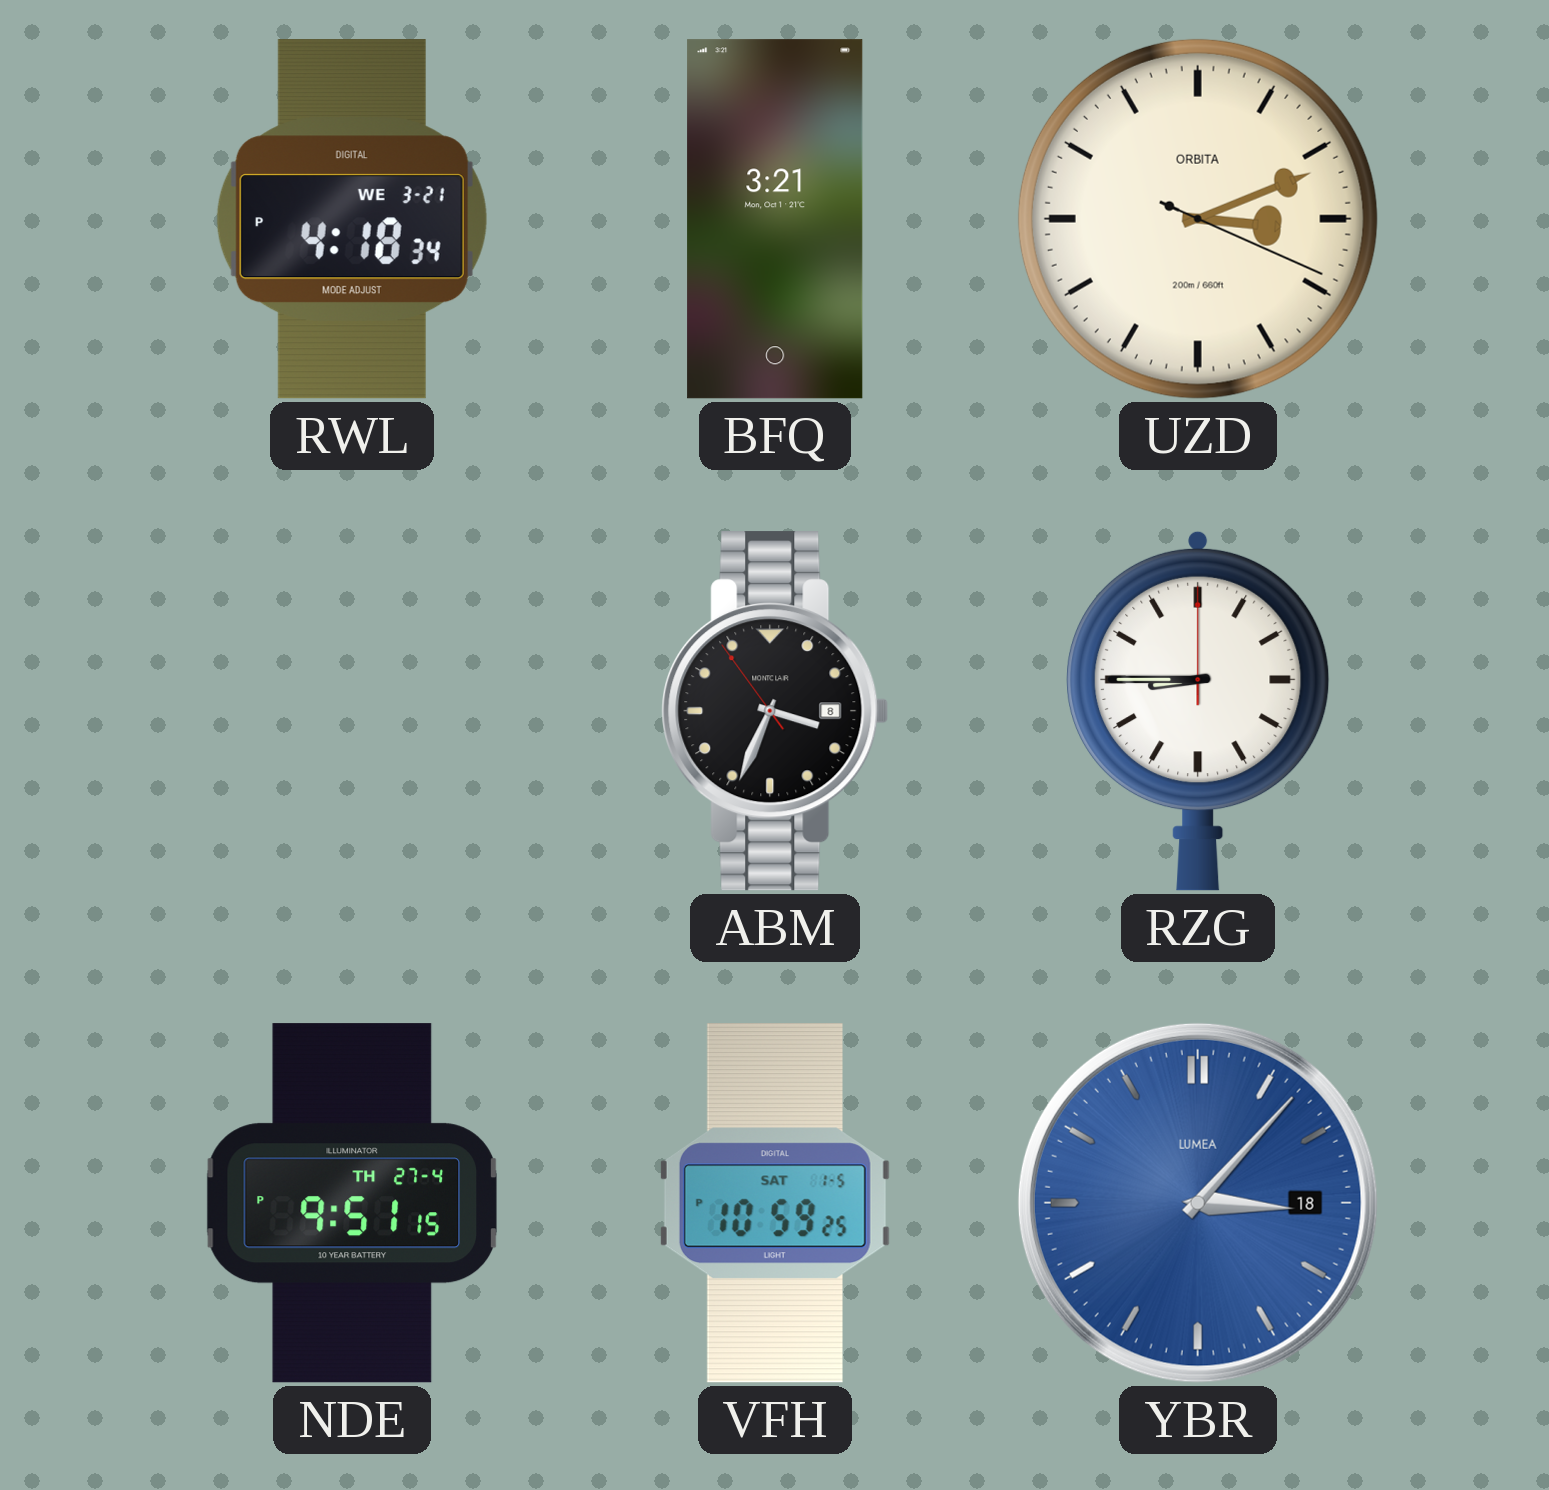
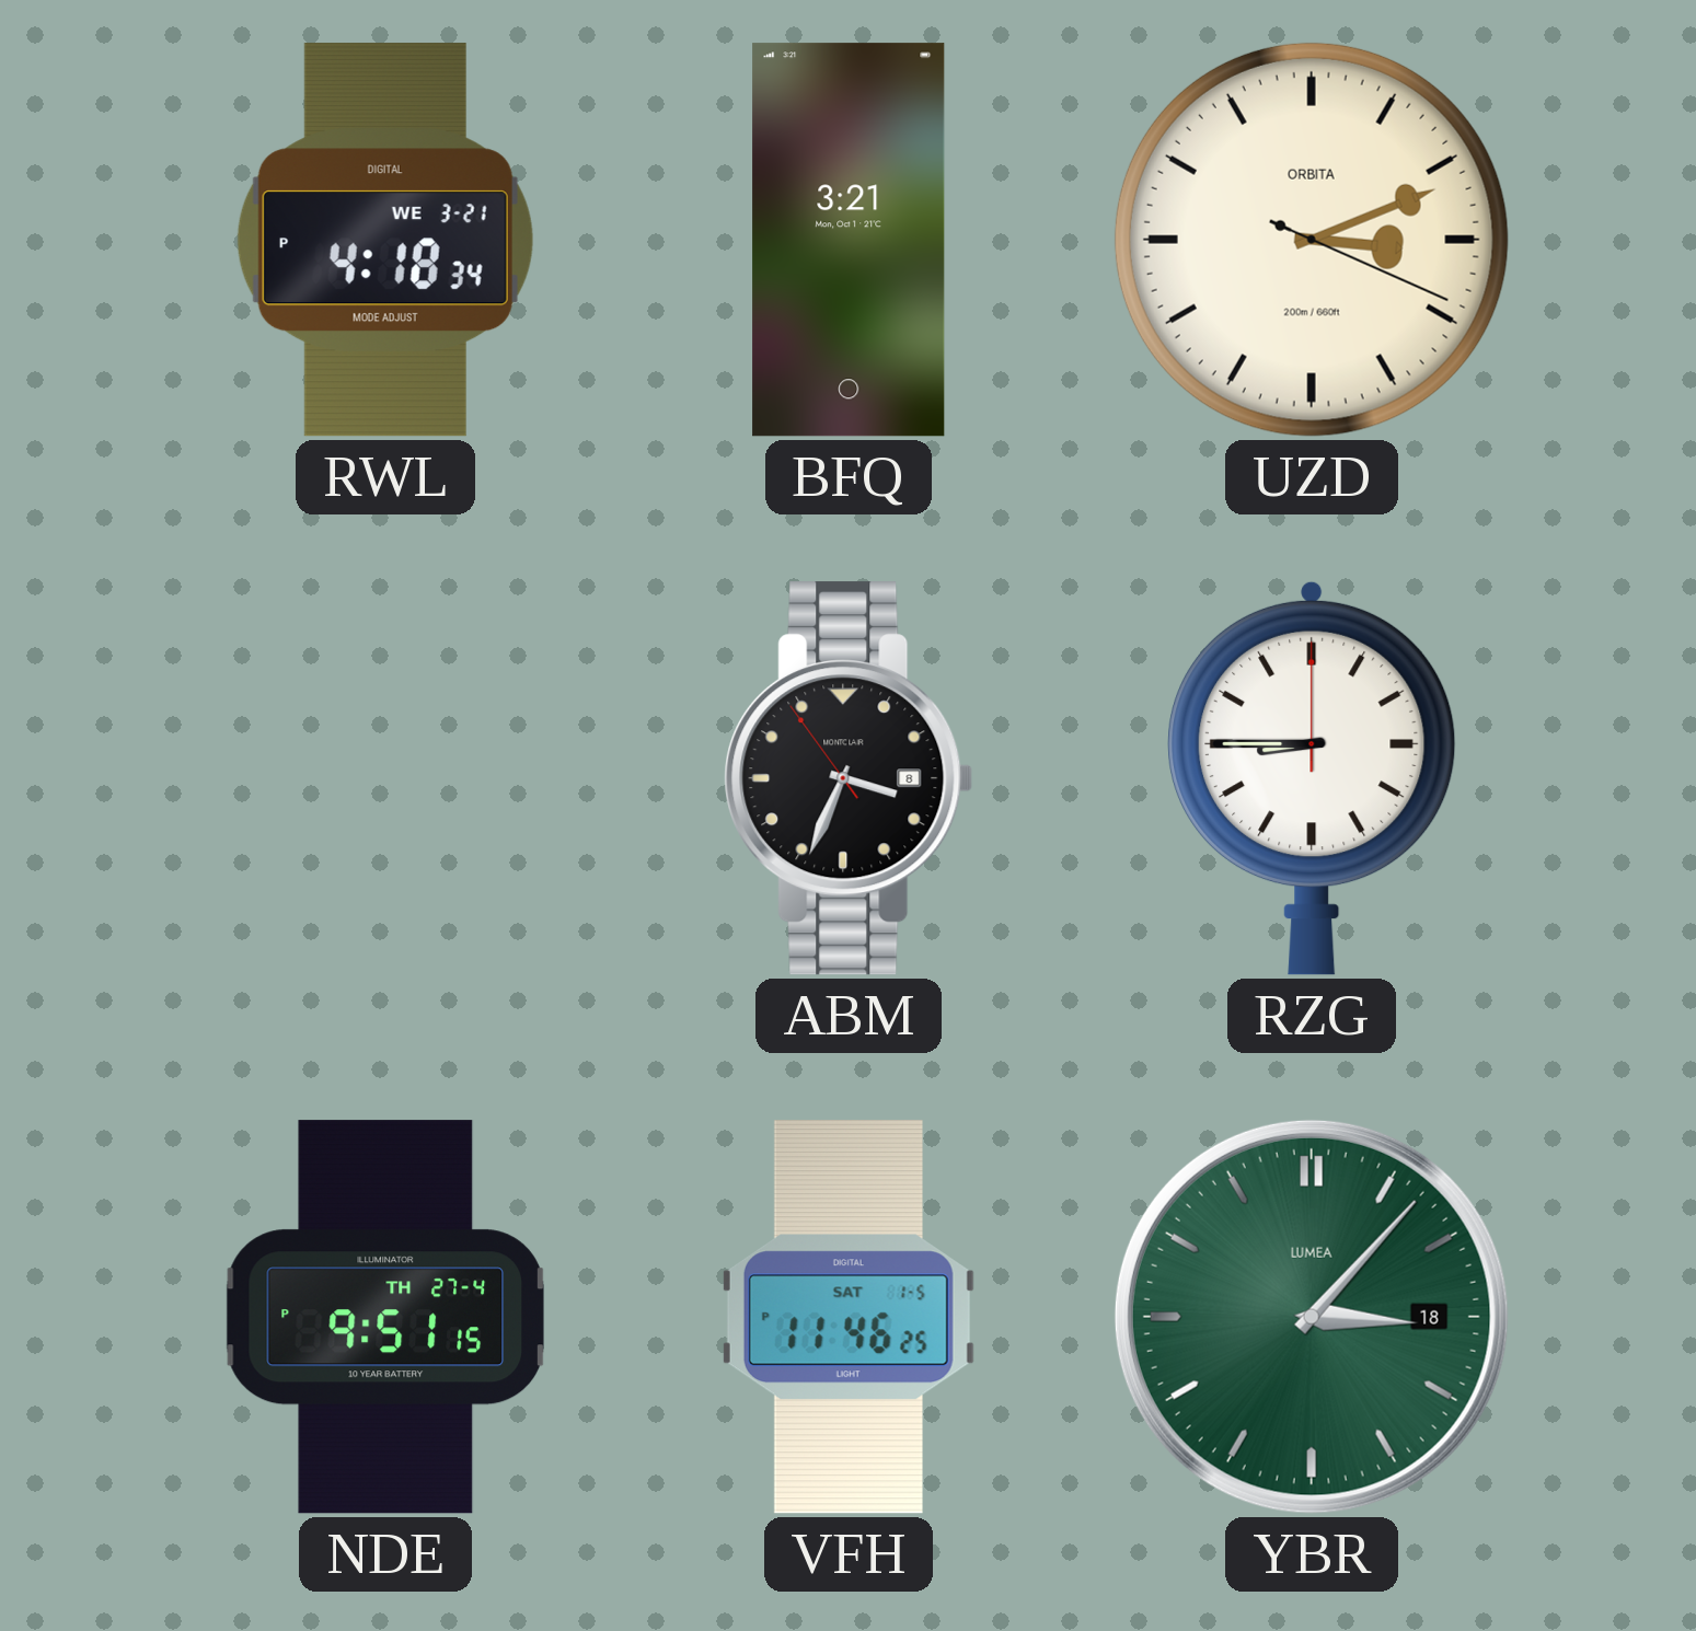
VFH: 10:59 -> 11:46 (849, 1317)
YBR dial: blue -> green (1312, 1317)
